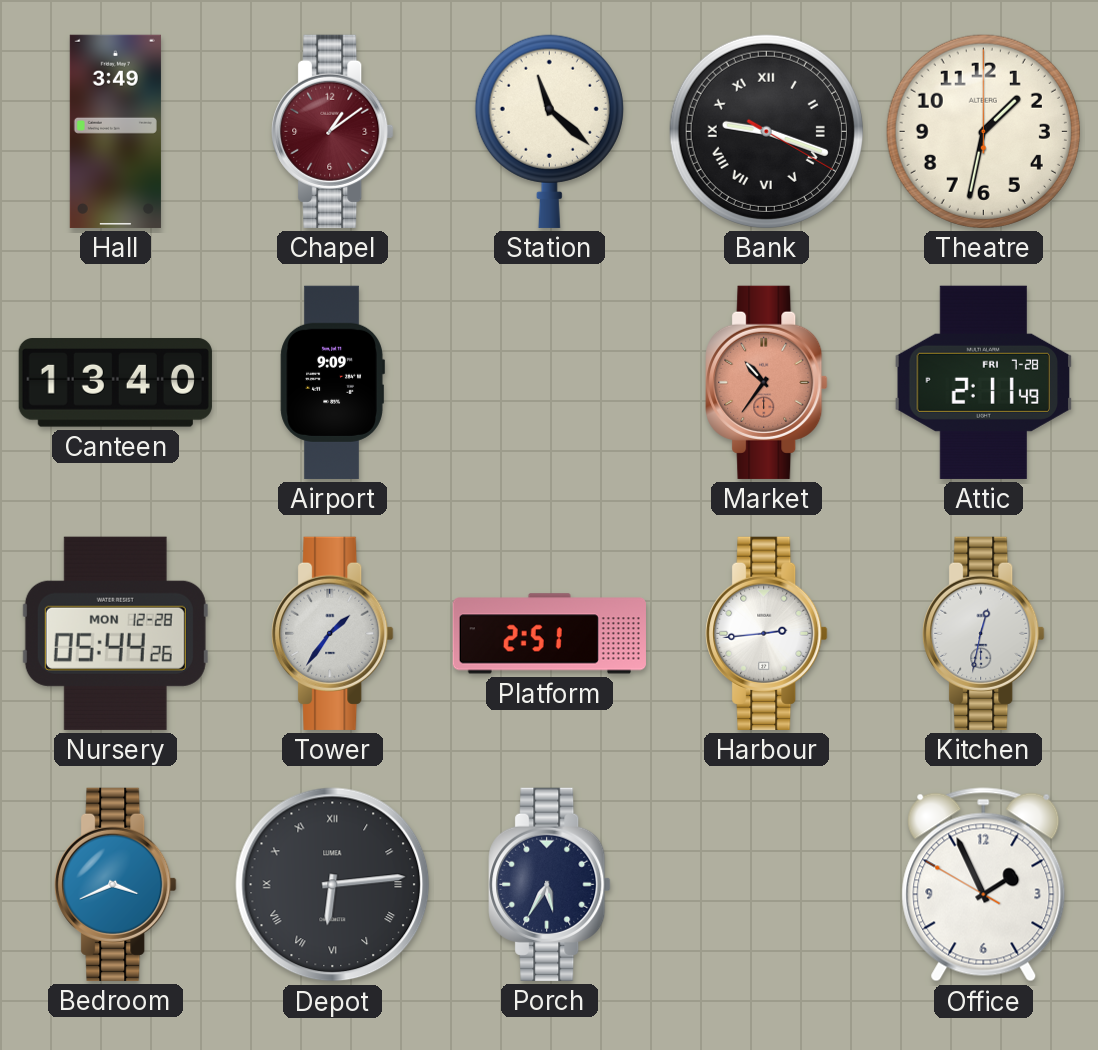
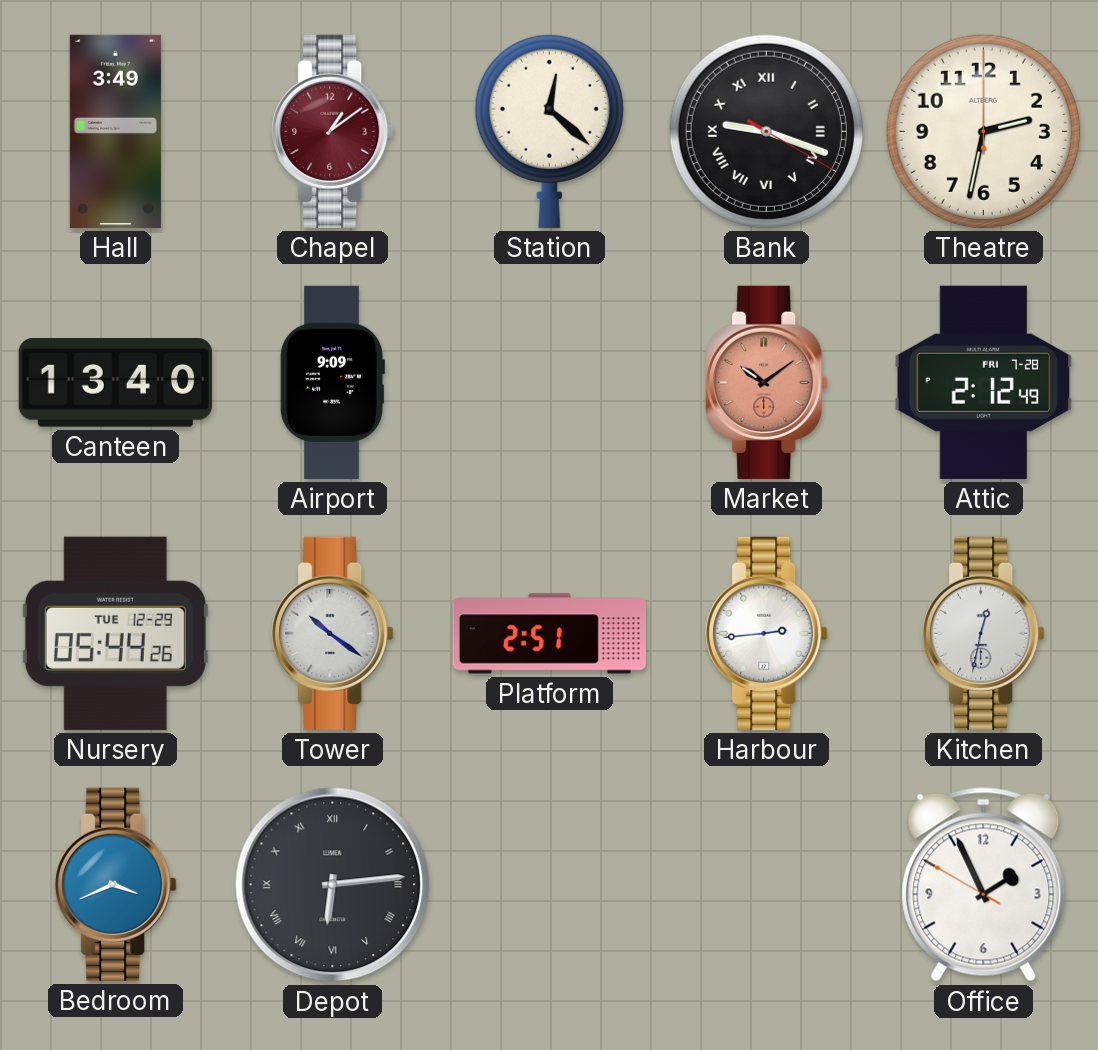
Station: 11:22 -> 12:22 (549, 131)
Theatre: 1:32 -> 2:32 (983, 131)
Market: 10:36 -> 10:09 (767, 382)
Attic: 2:11 -> 2:12 (984, 382)
Nursery date: MON 12-28 -> TUE 12-29 (115, 633)
Tower: 1:36 -> 10:21 (333, 633)
Porch: 5:35 -> none (550, 884)
